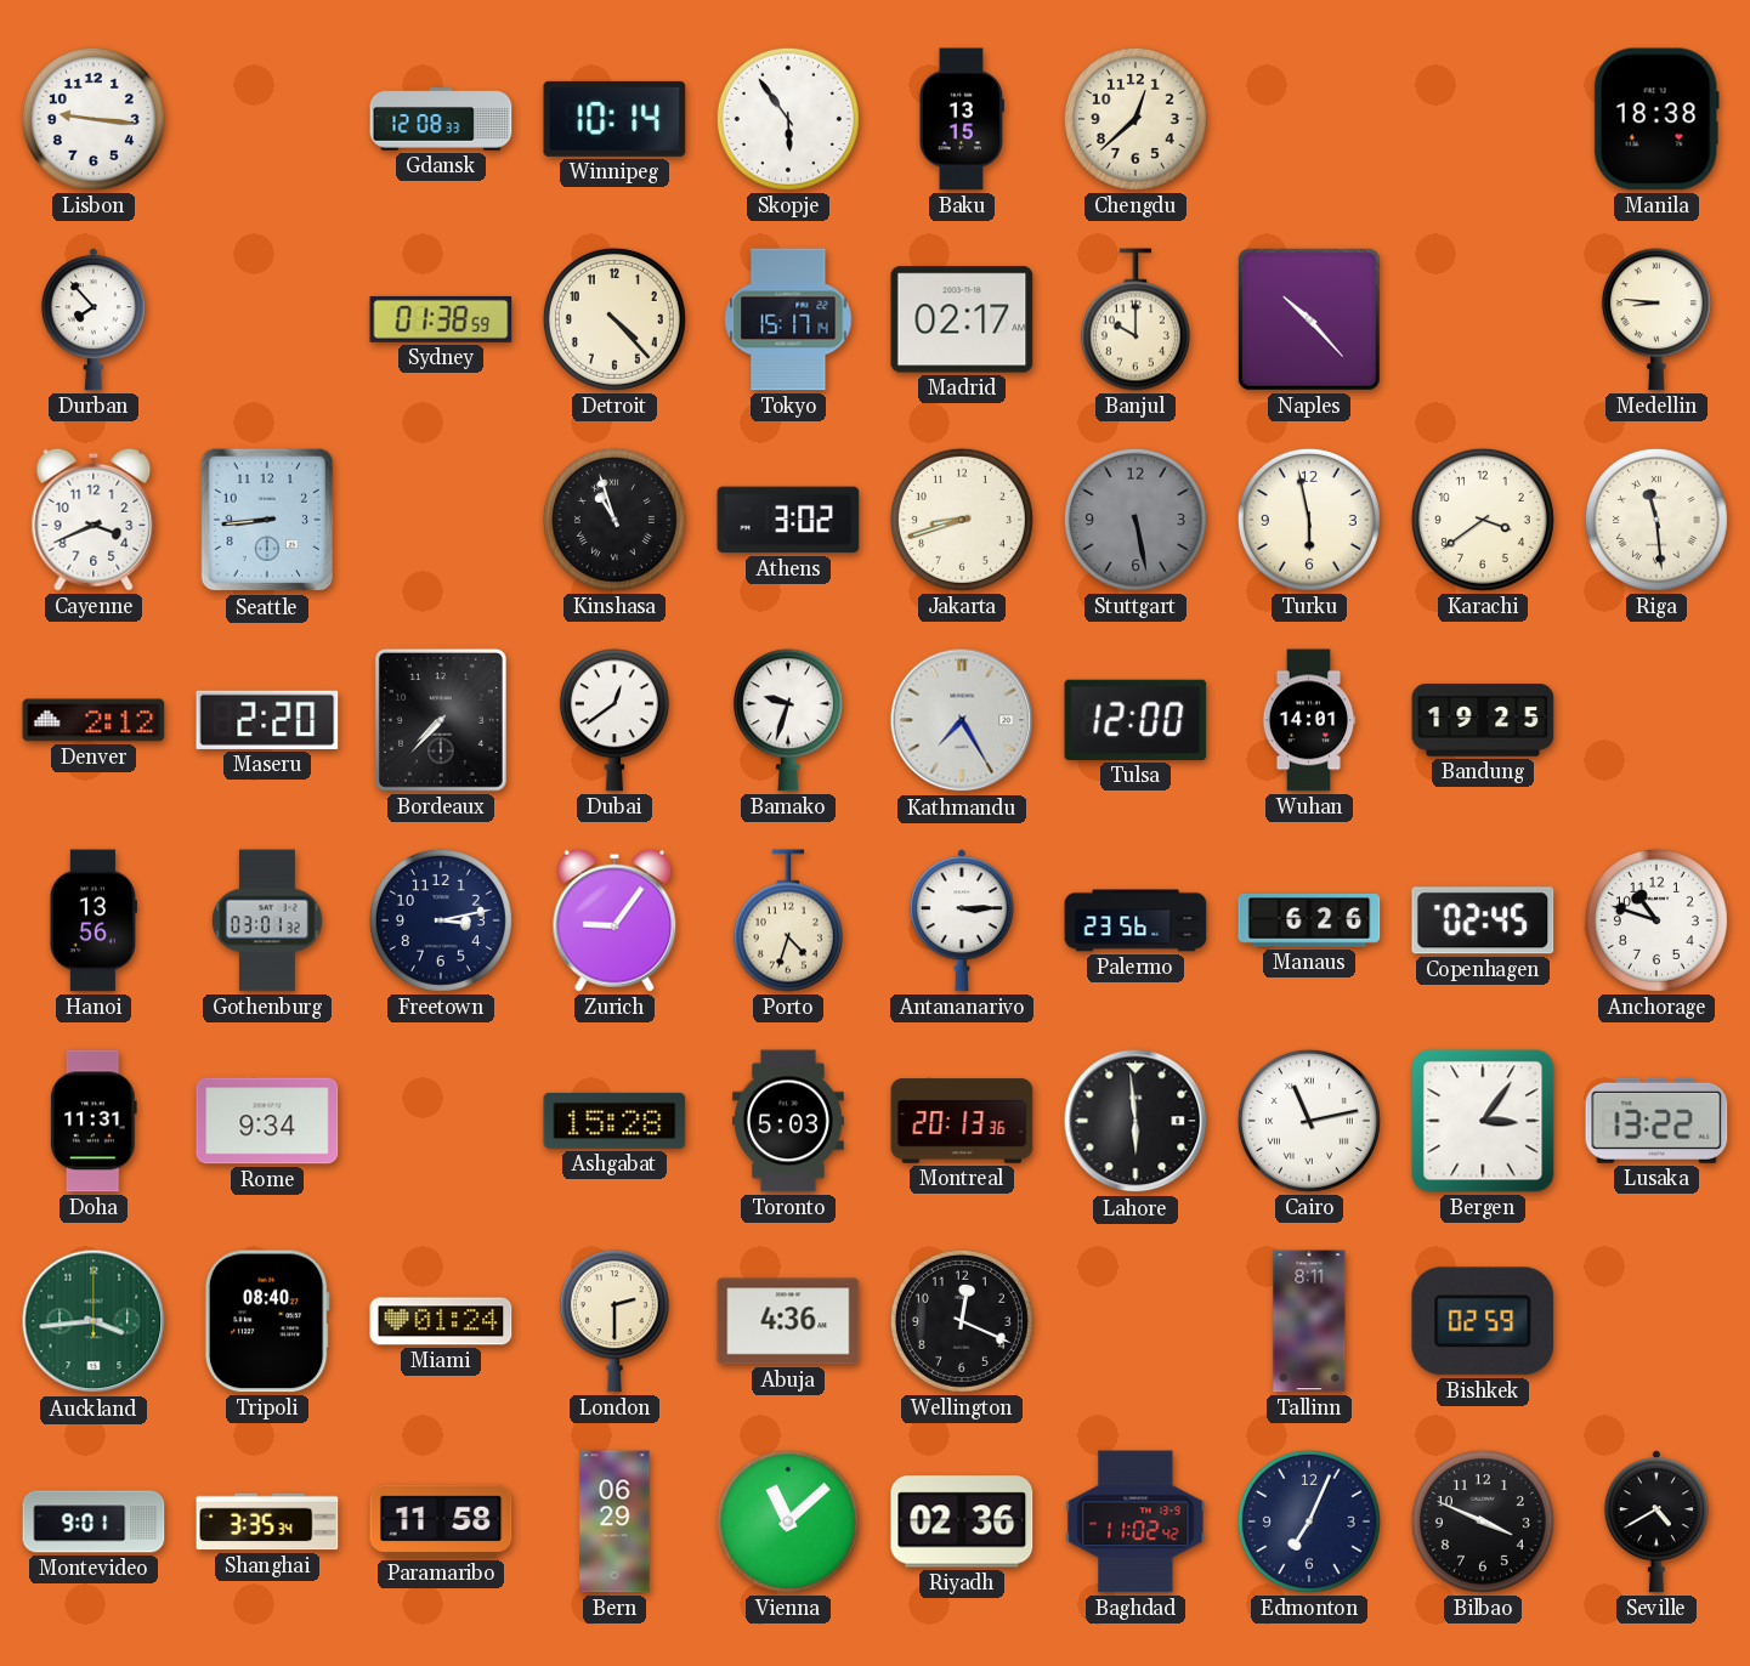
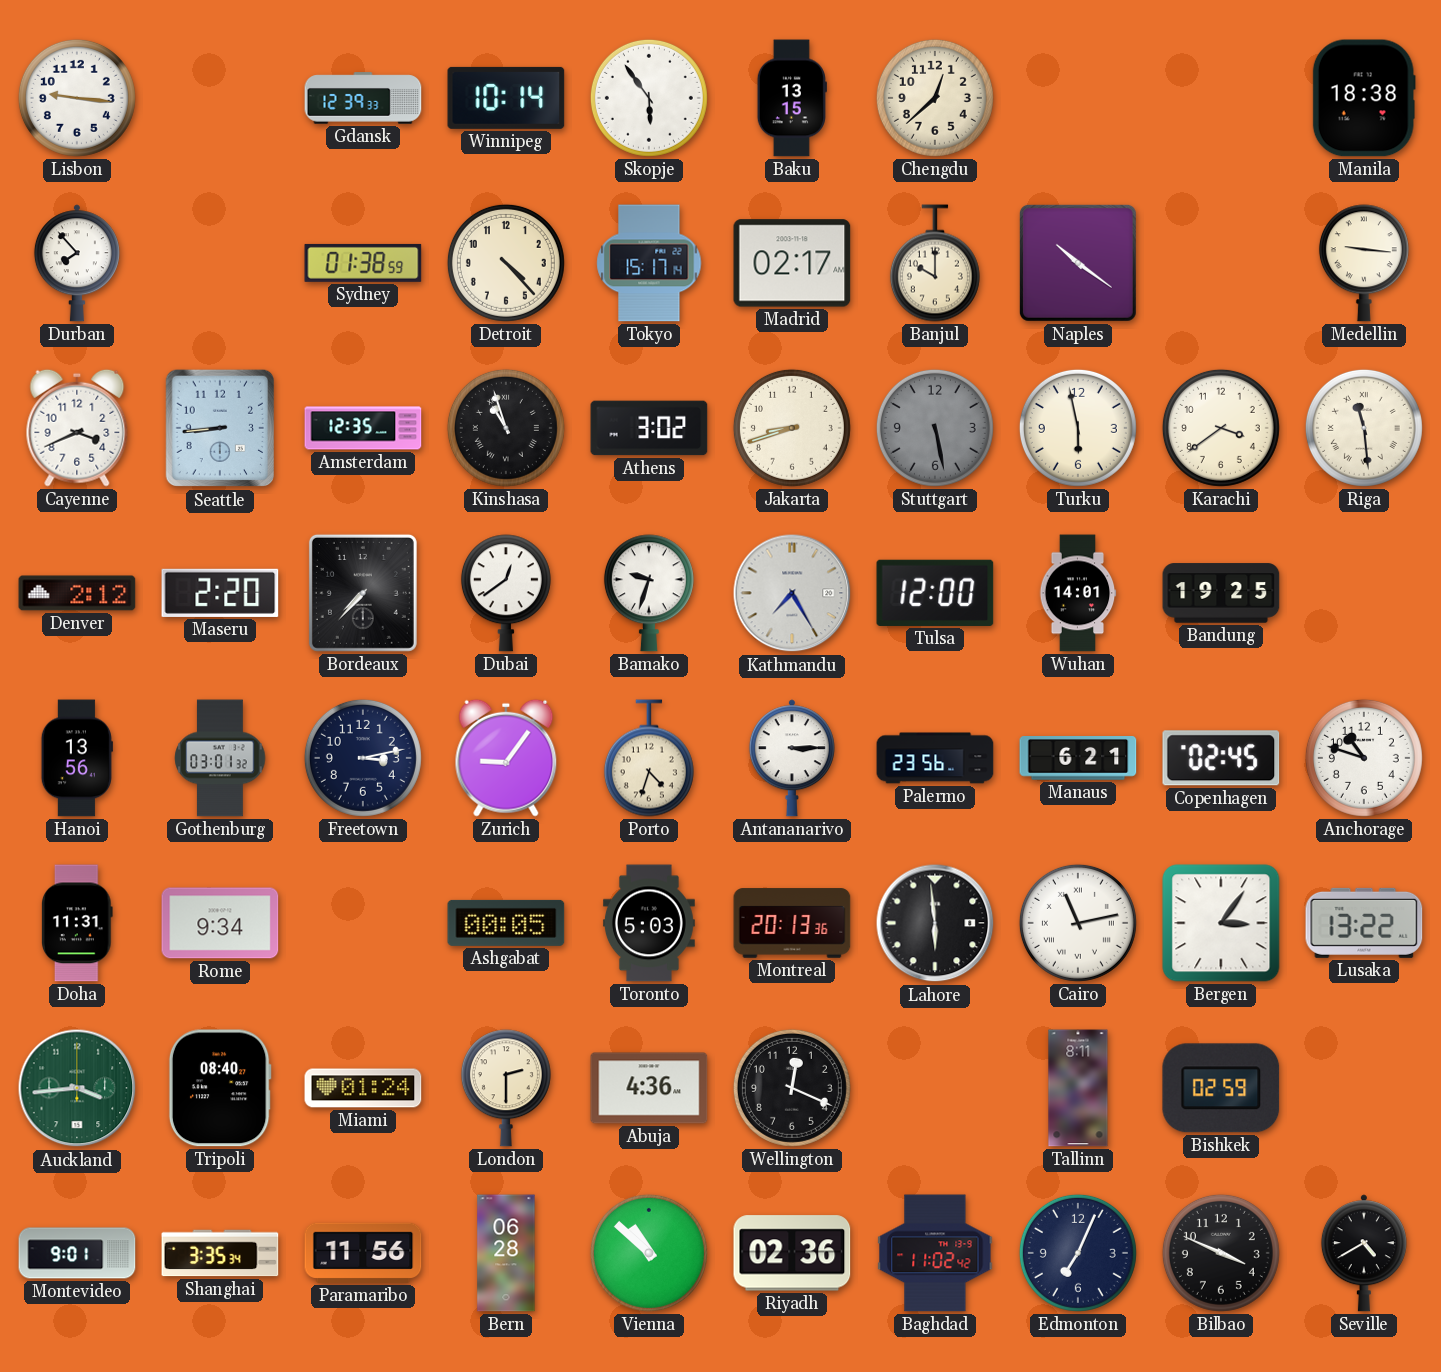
Gdansk: 12:08 -> 12:39 (363, 98)
Naples: 10:23 -> 10:21 (1078, 263)
Medellin: 8:46 -> 9:16 (1364, 263)
Amsterdam: none -> 12:35 (363, 428)
Manaus: 6:26 -> 6:21 (1078, 759)
Ashgabat: 15:28 -> 00:05 (506, 923)
Paramaribo: 11:58 -> 11:56 (363, 1253)
Bern: 06:29 -> 06:28 (506, 1253)
Vienna: 11:08 -> 10:52 (649, 1253)
